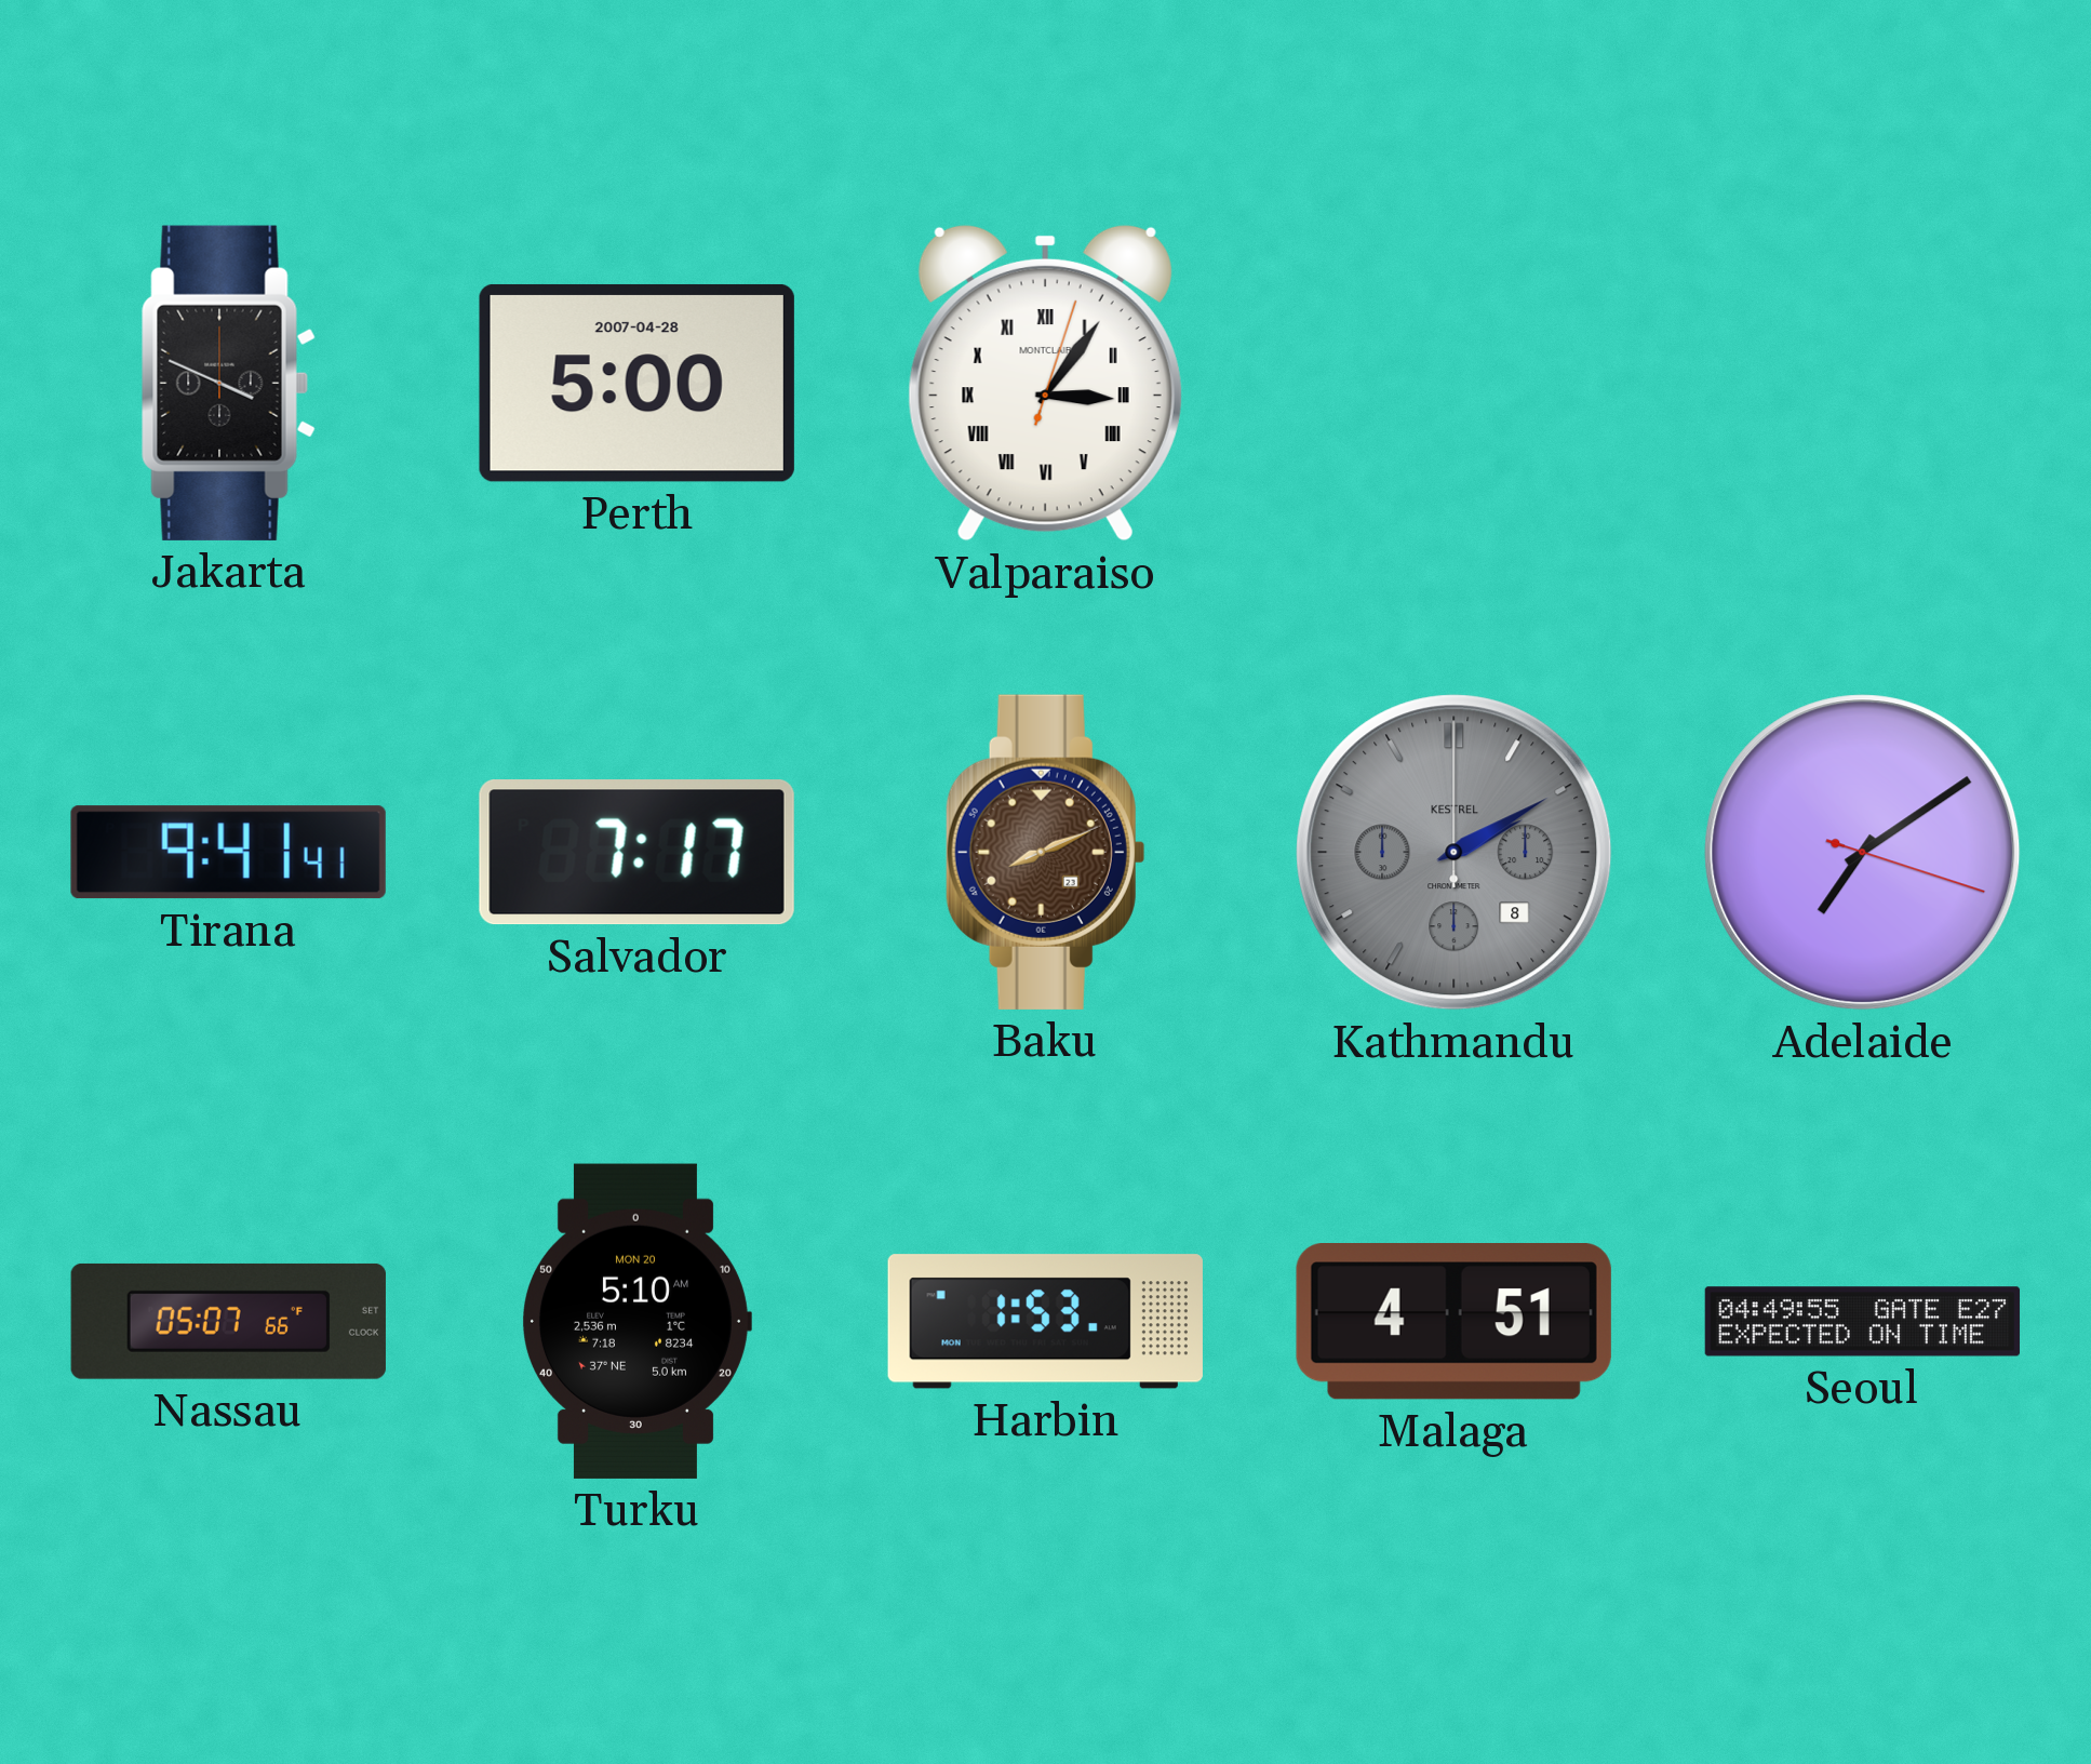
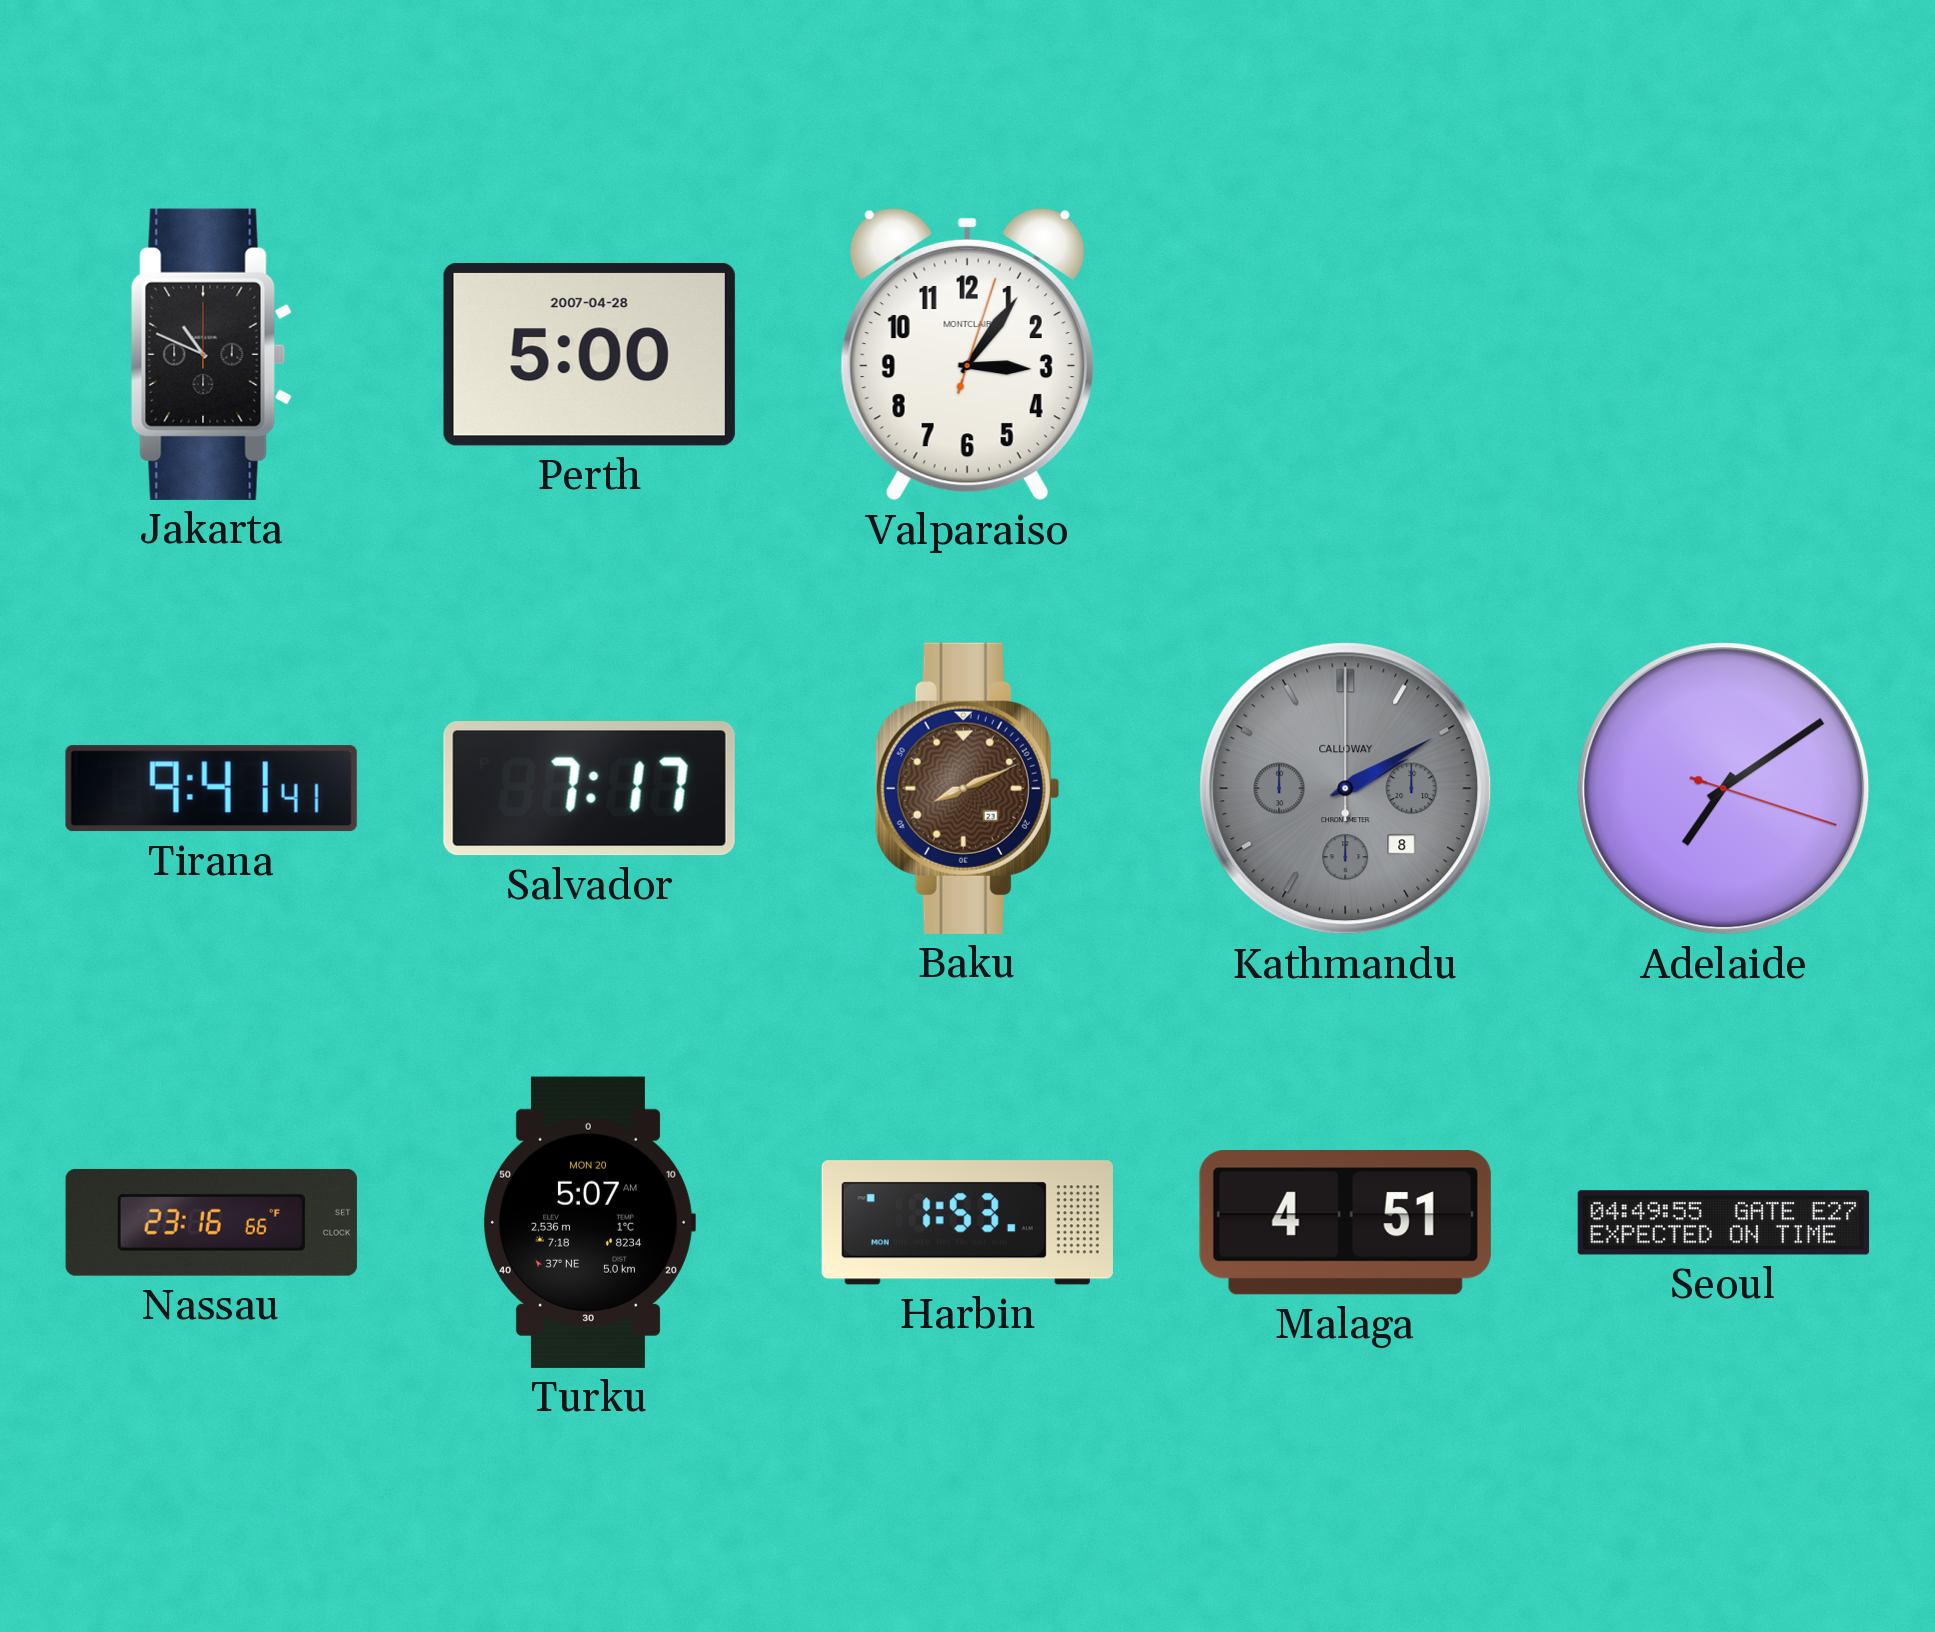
Jakarta: 3:49 -> 10:49 (211, 354)
Valparaiso numerals: Roman -> Arabic (967, 354)
Kathmandu brand: KESTREL -> CALLOWAY (1346, 789)
Nassau: 05:07 -> 23:16 (211, 1222)
Turku: 5:10 -> 5:07 (590, 1222)
